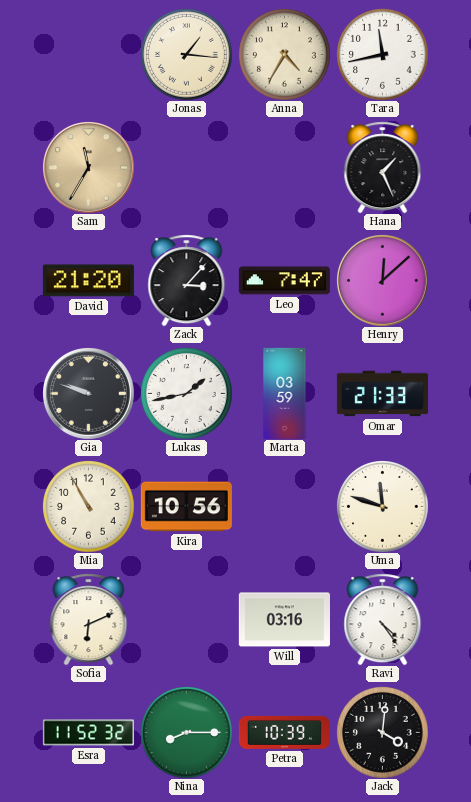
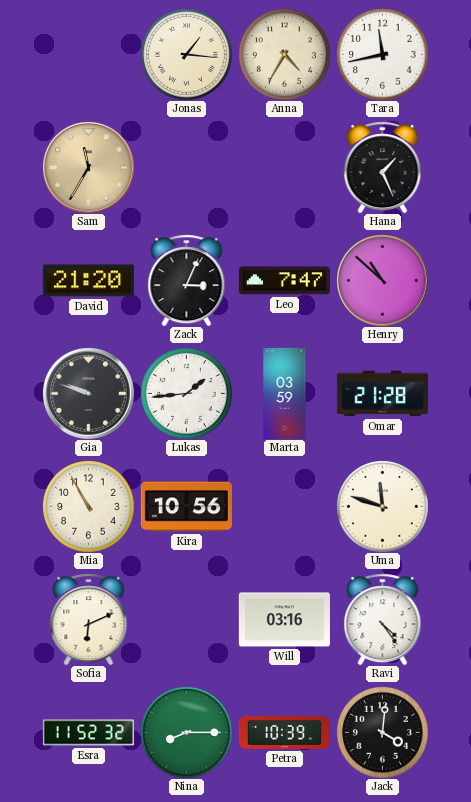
Zack: 3:07 -> 3:04 (187, 280)
Henry: 12:08 -> 10:52 (383, 281)
Lukas: 1:43 -> 1:44 (186, 393)
Omar: 21:33 -> 21:28 (382, 394)
